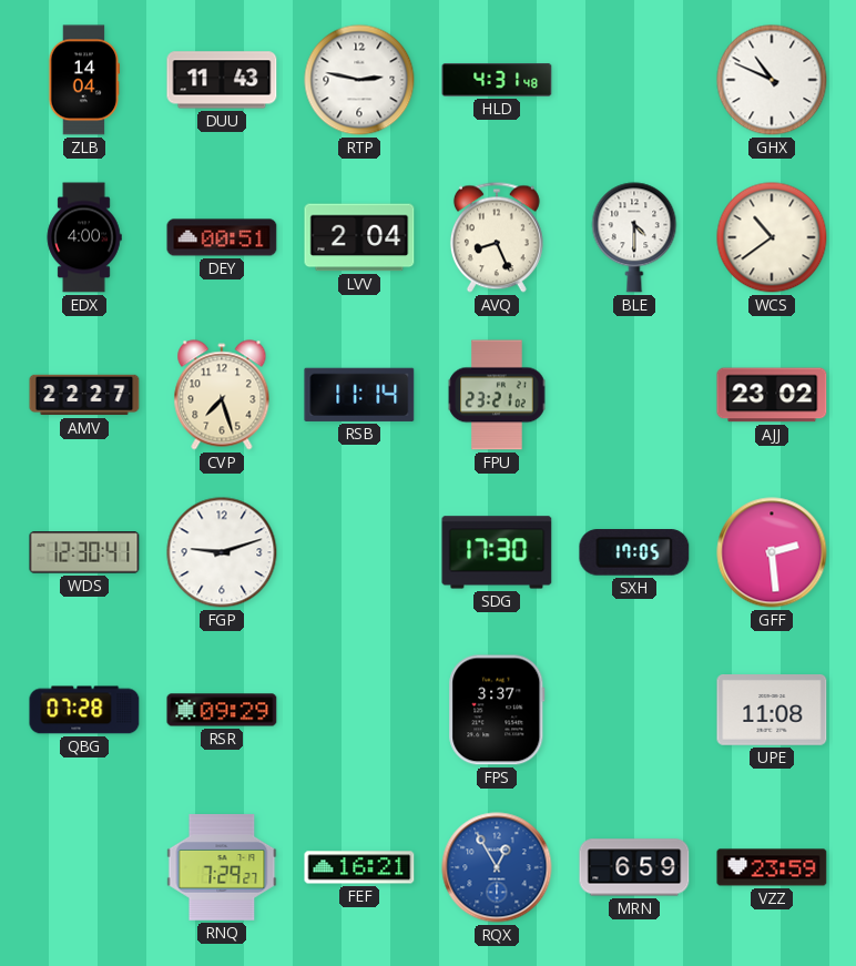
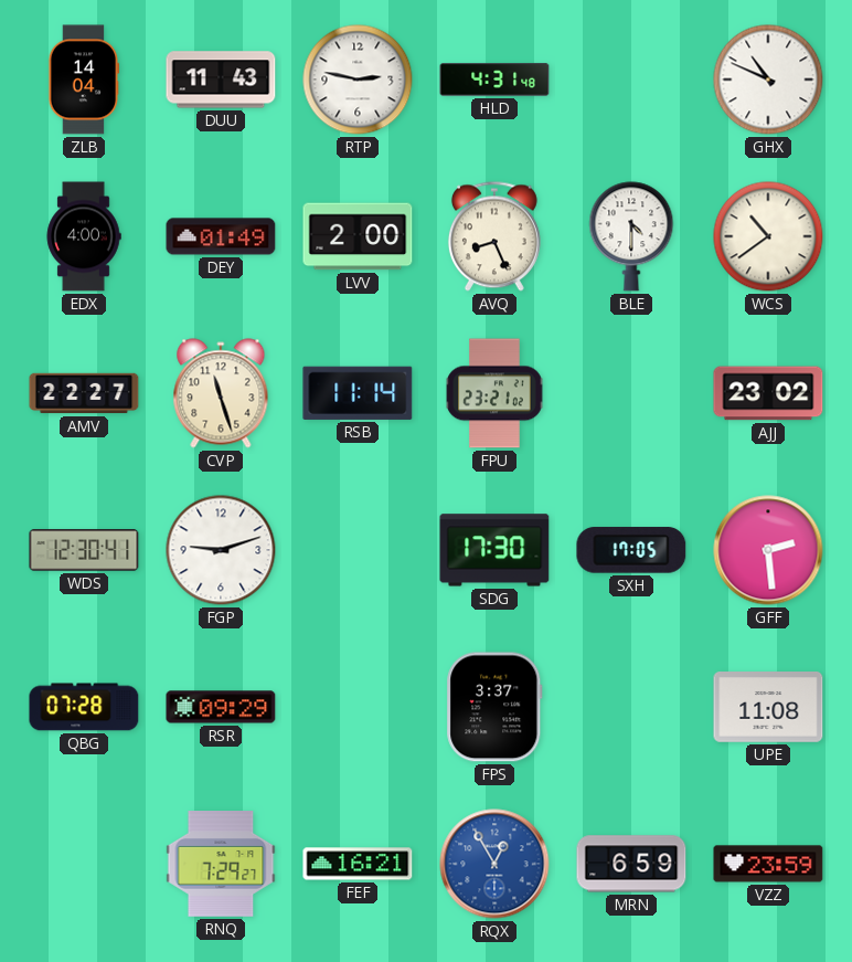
DEY: 00:51 -> 01:49 (221, 236)
LVV: 2:04 -> 2:00 (358, 236)
CVP: 7:27 -> 11:27 (221, 393)
